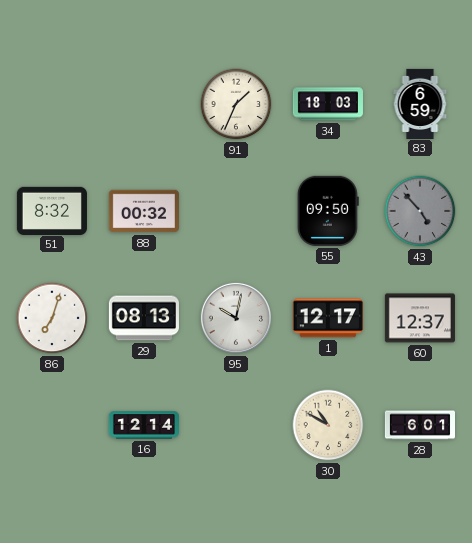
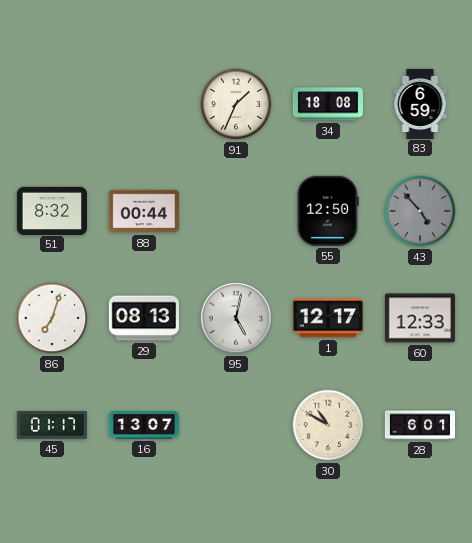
34: 18:03 -> 18:08 (328, 104)
88: 00:32 -> 00:44 (144, 211)
55: 09:50 -> 12:50 (328, 211)
95: 10:02 -> 5:02 (236, 318)
60: 12:37 -> 12:33 (420, 318)
45: none -> 01:17 (52, 426)
16: 12:14 -> 13:07 (143, 425)
